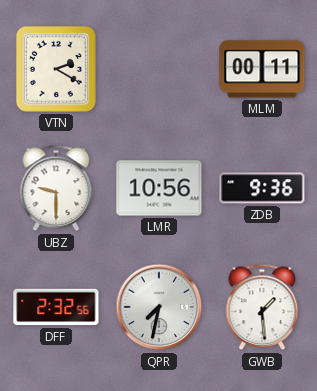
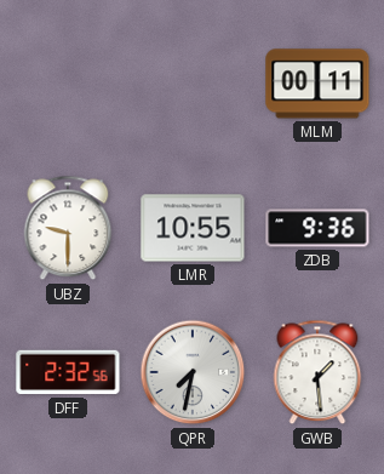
VTN: 2:20 -> none (56, 69)
LMR: 10:56 -> 10:55 (193, 228)
